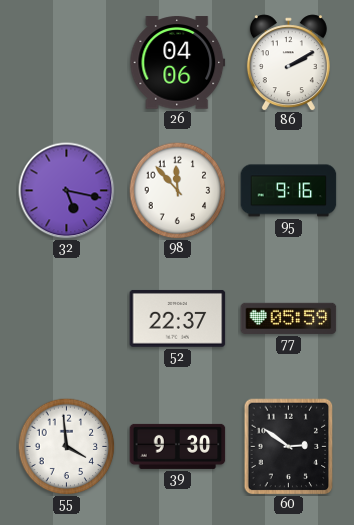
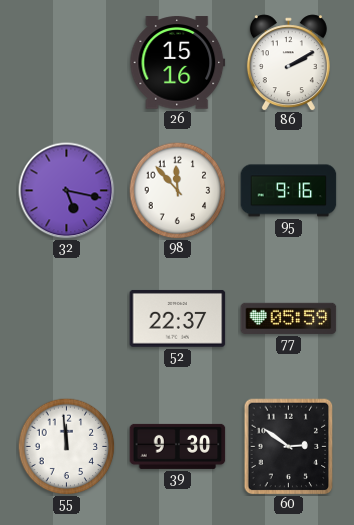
26: 04:06 -> 15:16 (178, 63)
55: 3:59 -> 11:59 (66, 446)
